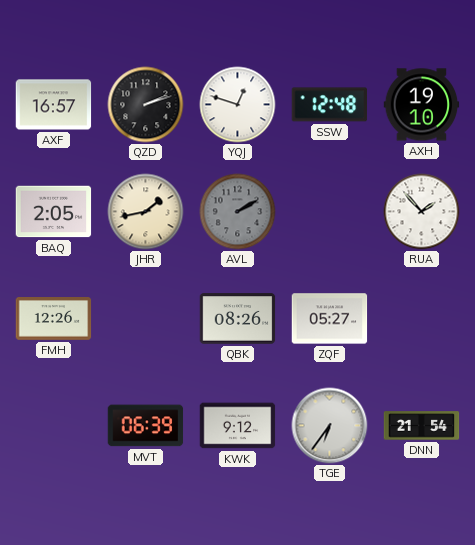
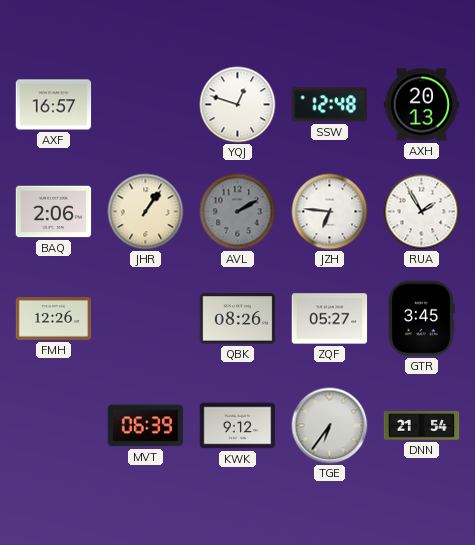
QZD: 2:12 -> none (146, 105)
AXH: 19:10 -> 20:13 (422, 105)
BAQ: 2:05 -> 2:06 (54, 212)
JHR: 1:43 -> 1:06 (146, 212)
JZH: none -> 6:46 (330, 212)
RUA: 1:53 -> 1:55 (422, 212)
GTR: none -> 3:45 (421, 319)
